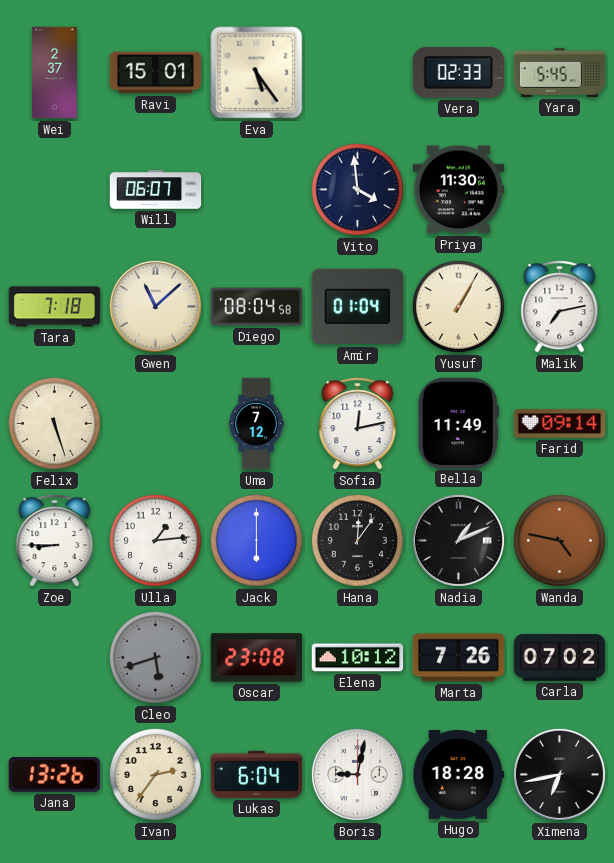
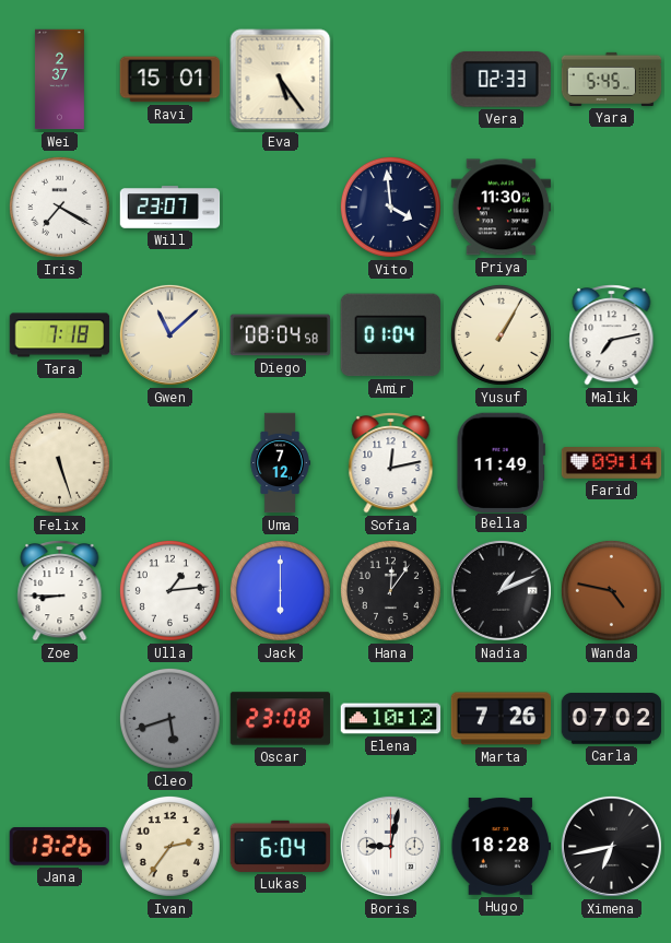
Iris: none -> 7:20 (59, 207)
Will: 06:07 -> 23:07 (170, 208)
